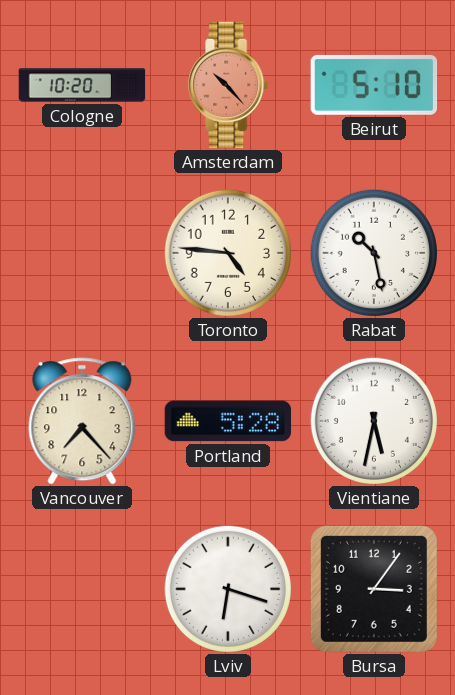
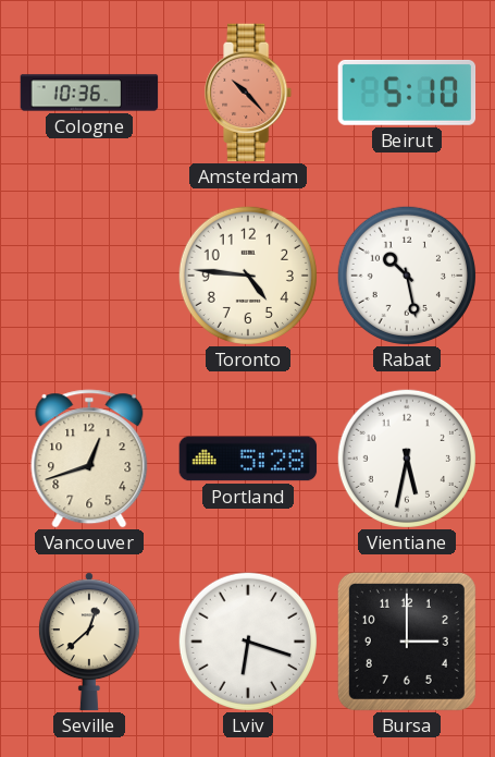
Cologne: 10:20 -> 10:36 (89, 93)
Vancouver: 7:23 -> 12:42 (89, 459)
Seville: none -> 12:38 (89, 642)
Bursa: 3:06 -> 3:00 (407, 642)
